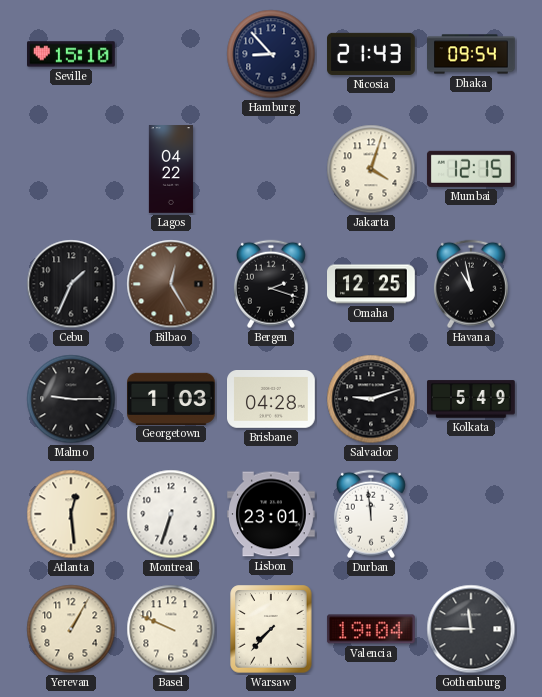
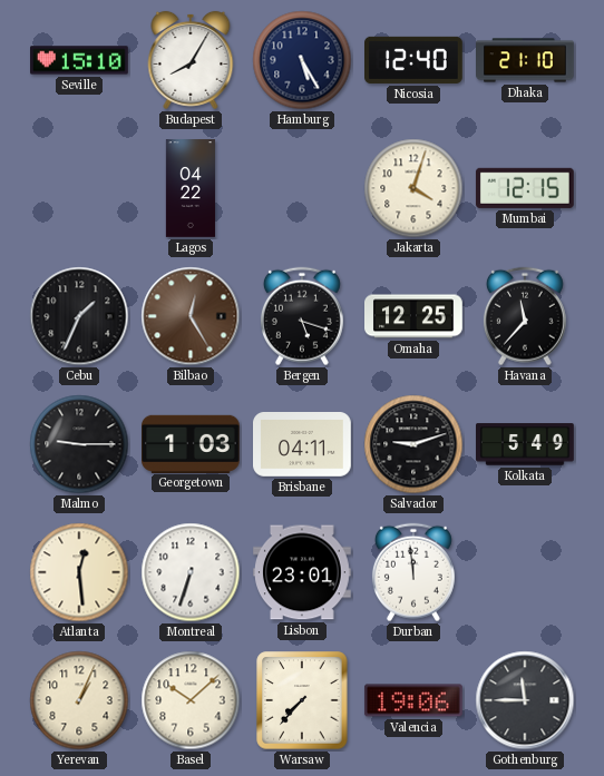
Budapest: none -> 8:05 (191, 60)
Hamburg: 8:53 -> 5:25 (302, 60)
Nicosia: 21:43 -> 12:40 (415, 60)
Dhaka: 09:54 -> 21:10 (526, 60)
Bergen: 2:18 -> 5:18 (302, 316)
Havana: 10:58 -> 11:37 (525, 316)
Brisbane: 04:28 -> 04:11 (303, 445)
Yerevan: 1:05 -> 1:04 (79, 700)
Basel: 9:49 -> 10:08 (191, 700)
Valencia: 19:04 -> 19:06 (413, 700)
